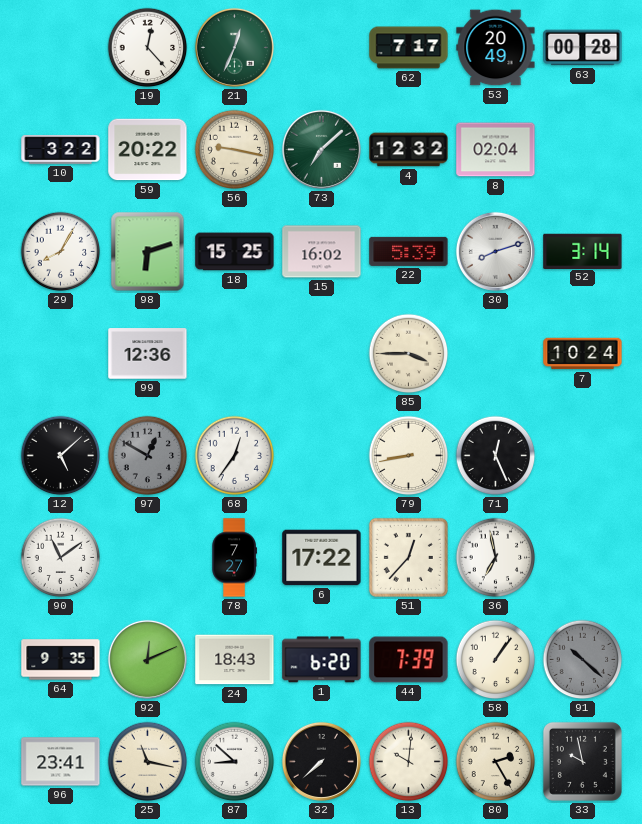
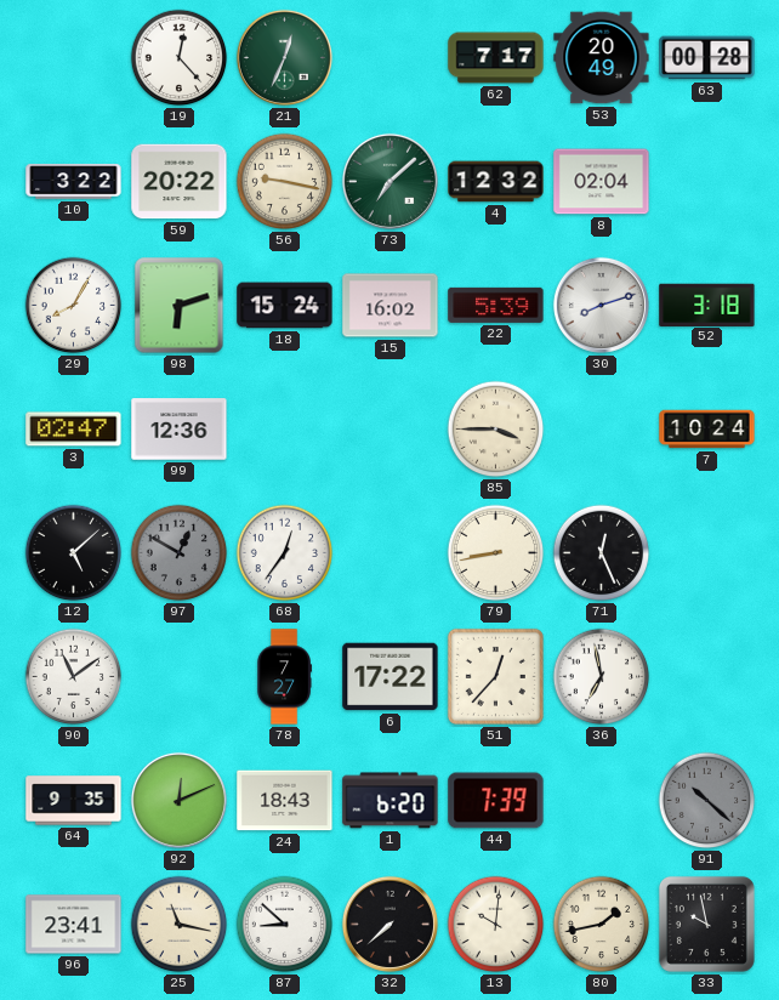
18: 15:25 -> 15:24 (285, 306)
52: 3:14 -> 3:18 (707, 305)
3: none -> 02:47 (74, 430)
58: 1:06 -> none (496, 660)
80: 2:25 -> 1:43 (602, 925)
